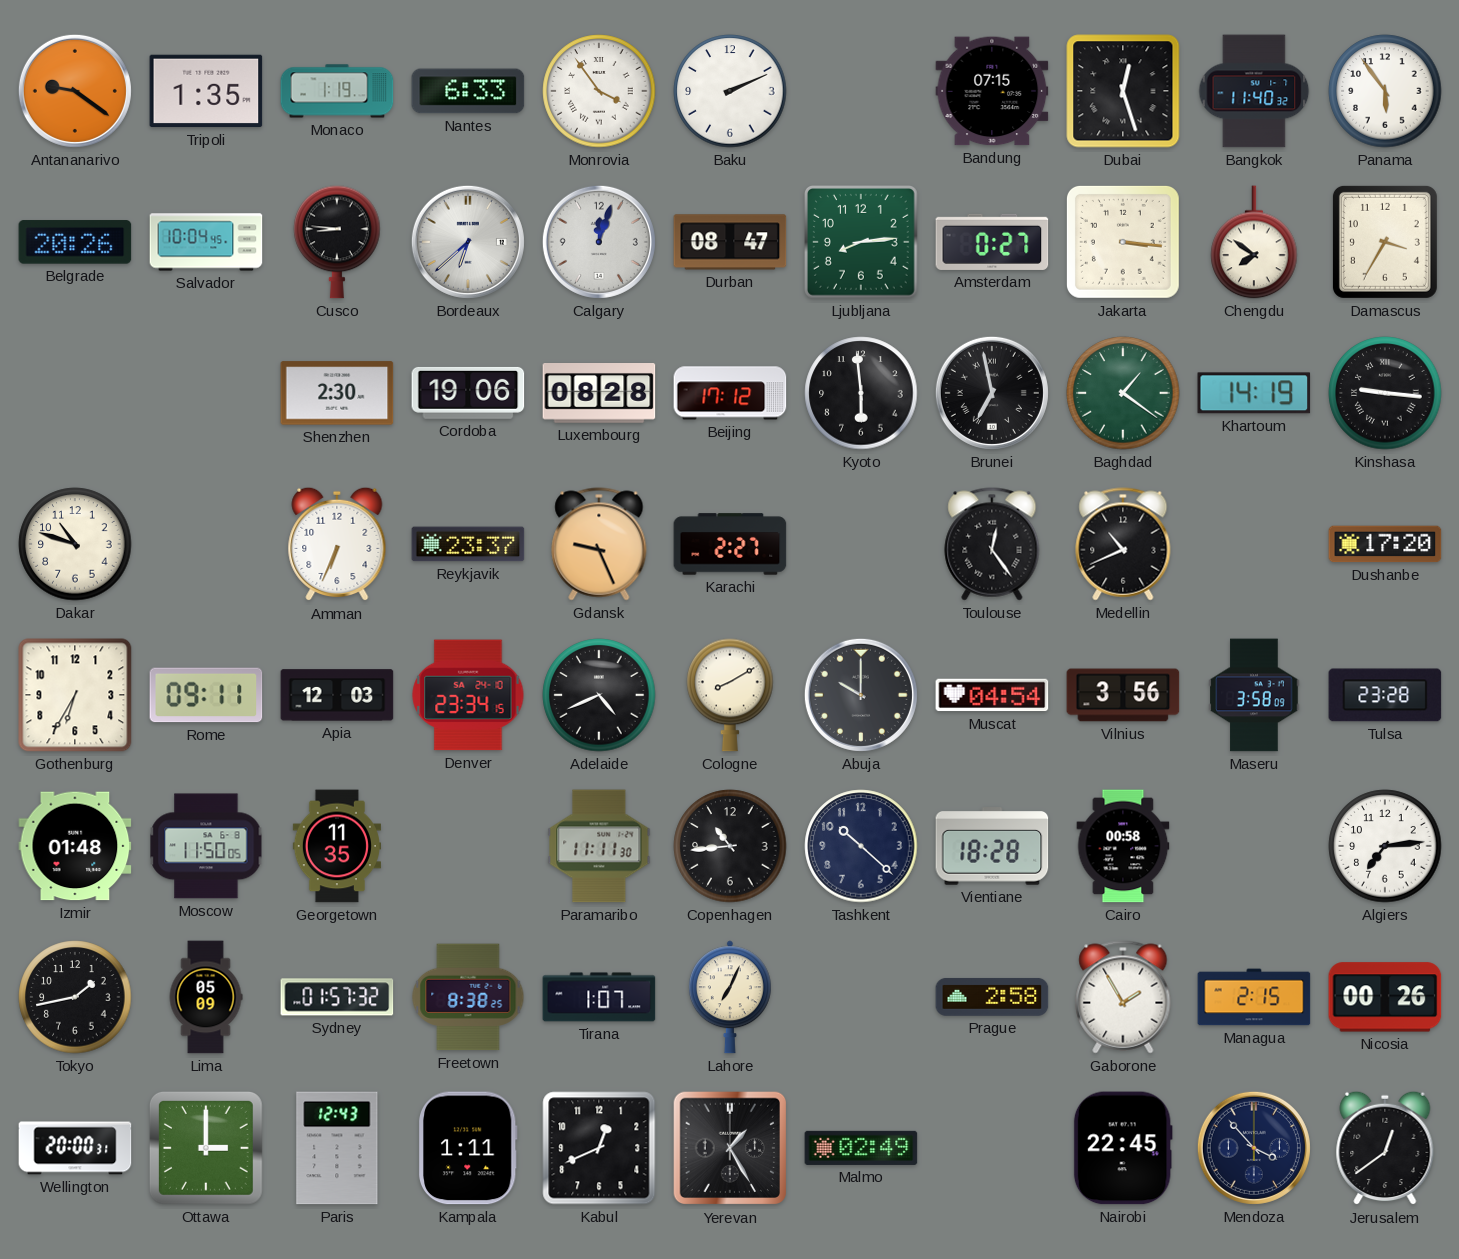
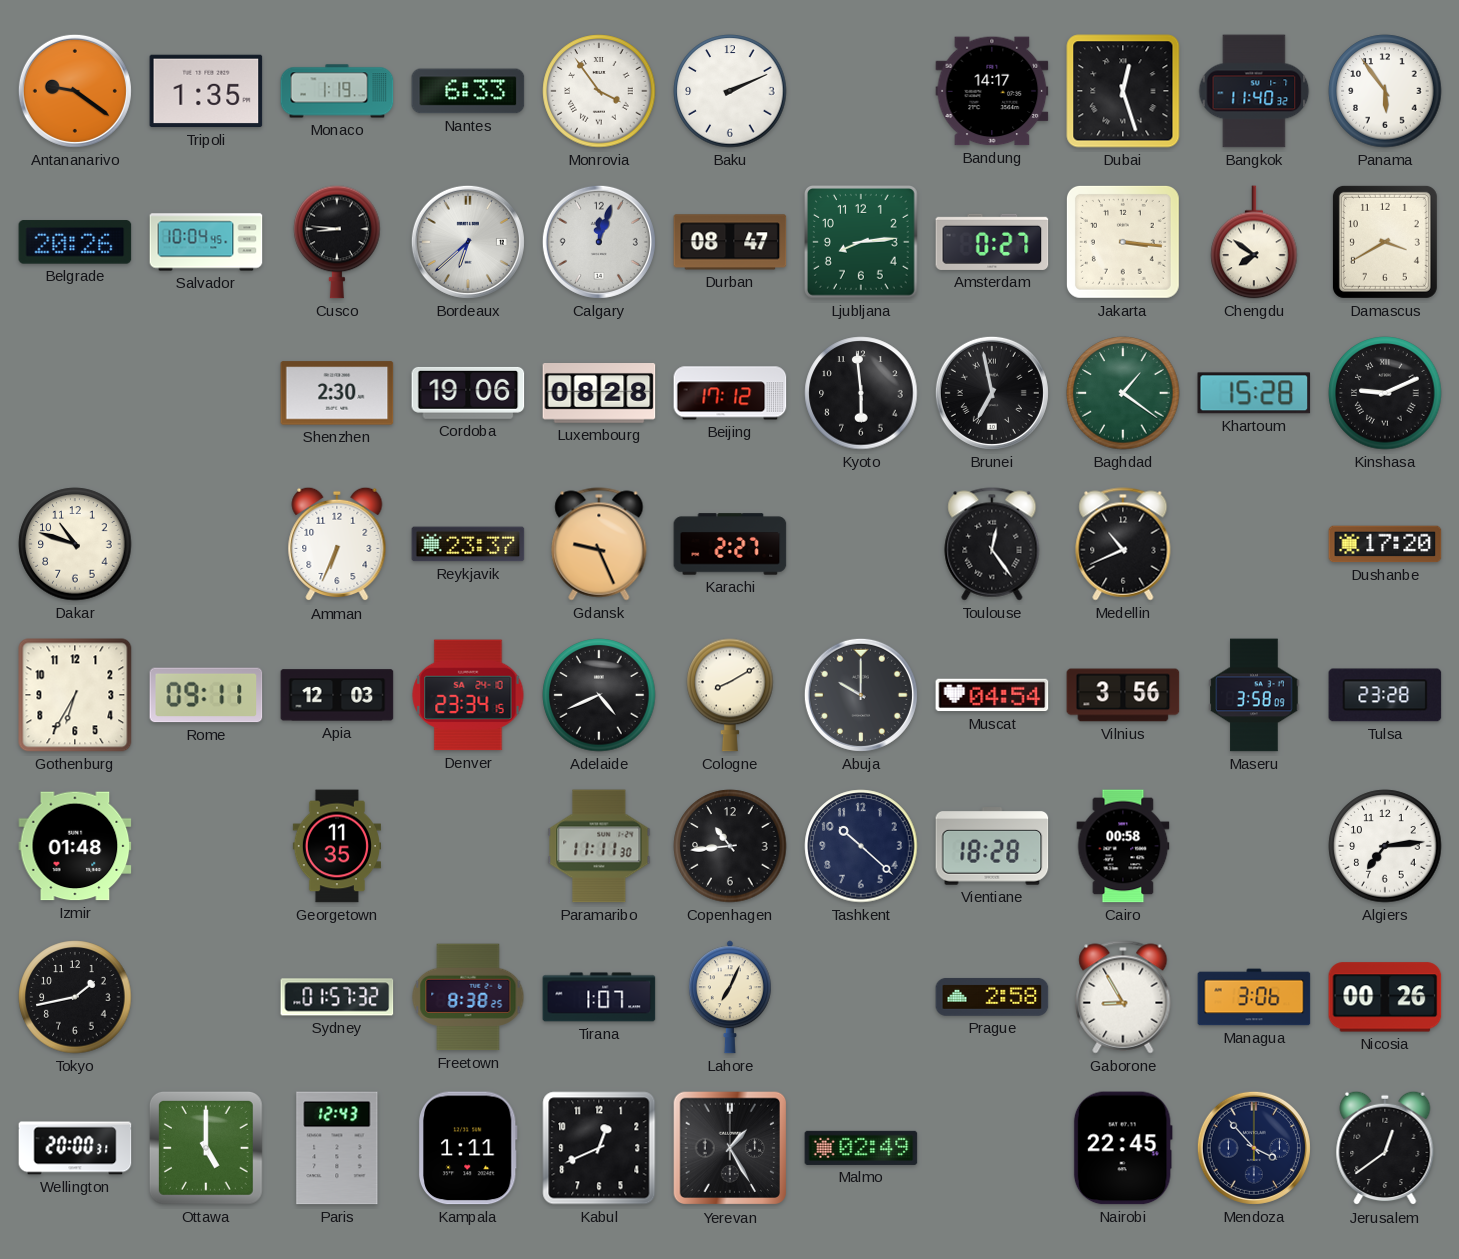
Bandung: 07:15 -> 14:17 (992, 91)
Damascus: 3:35 -> 3:40 (1385, 242)
Khartoum: 14:19 -> 15:28 (1254, 393)
Kinshasa: 9:16 -> 9:11 (1385, 393)
Moscow: 11:50 -> none (206, 846)
Lima: 05:09 -> none (206, 997)
Gaborone: 1:55 -> 8:55 (1123, 997)
Managua: 2:15 -> 3:06 (1254, 997)
Ottawa: 3:00 -> 5:00 (206, 1148)
